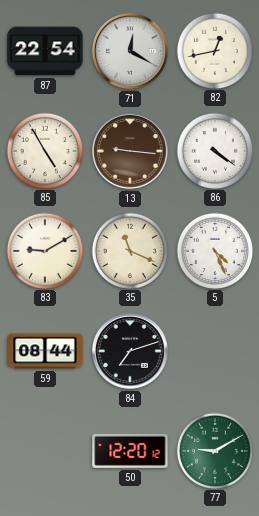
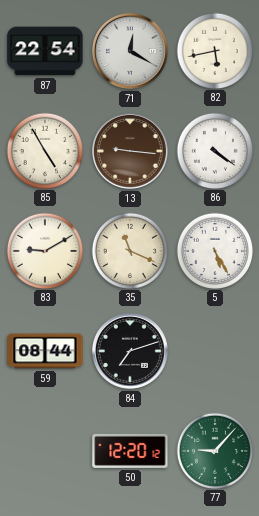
82: 12:43 -> 5:43 (214, 50)
5: 4:26 -> 5:25 (214, 250)
77: 9:10 -> 9:07 (214, 450)
